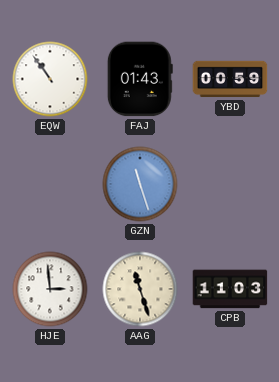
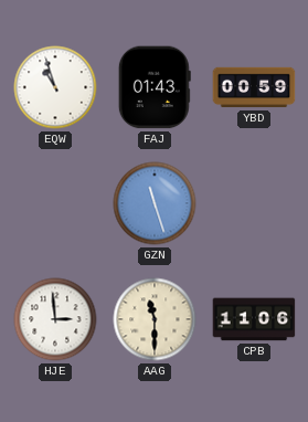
EQW: 10:54 -> 10:57 (55, 87)
AAG: 11:27 -> 11:30 (155, 319)
CPB: 11:03 -> 11:06 (254, 319)
